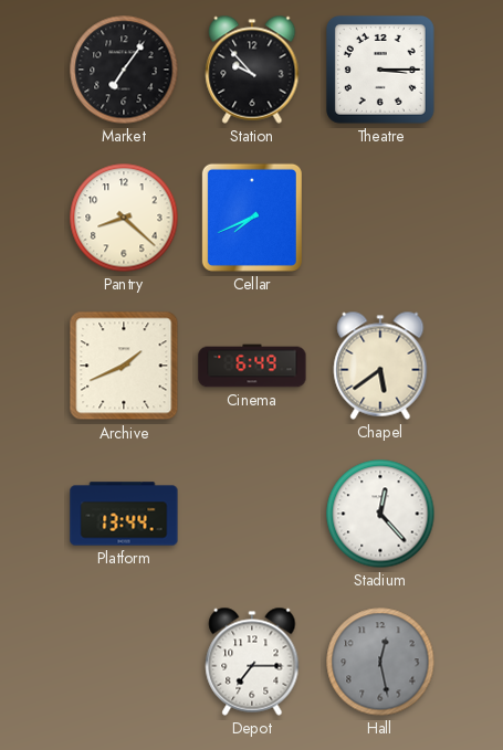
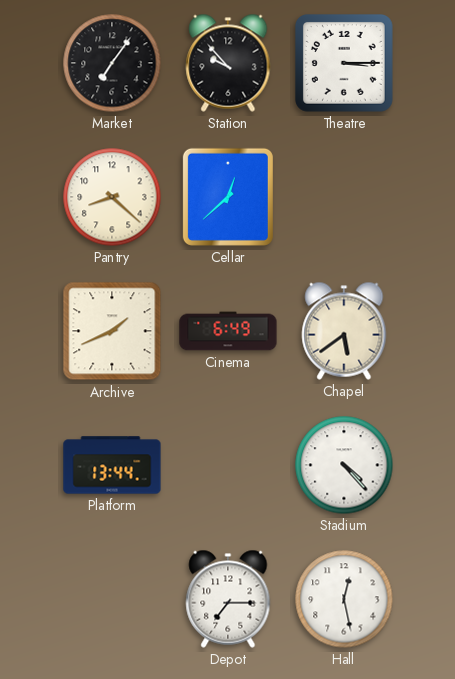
Cellar: 7:41 -> 12:38 (228, 197)
Stadium: 12:23 -> 4:23 (344, 465)
Hall dial: grey -> white (344, 599)
